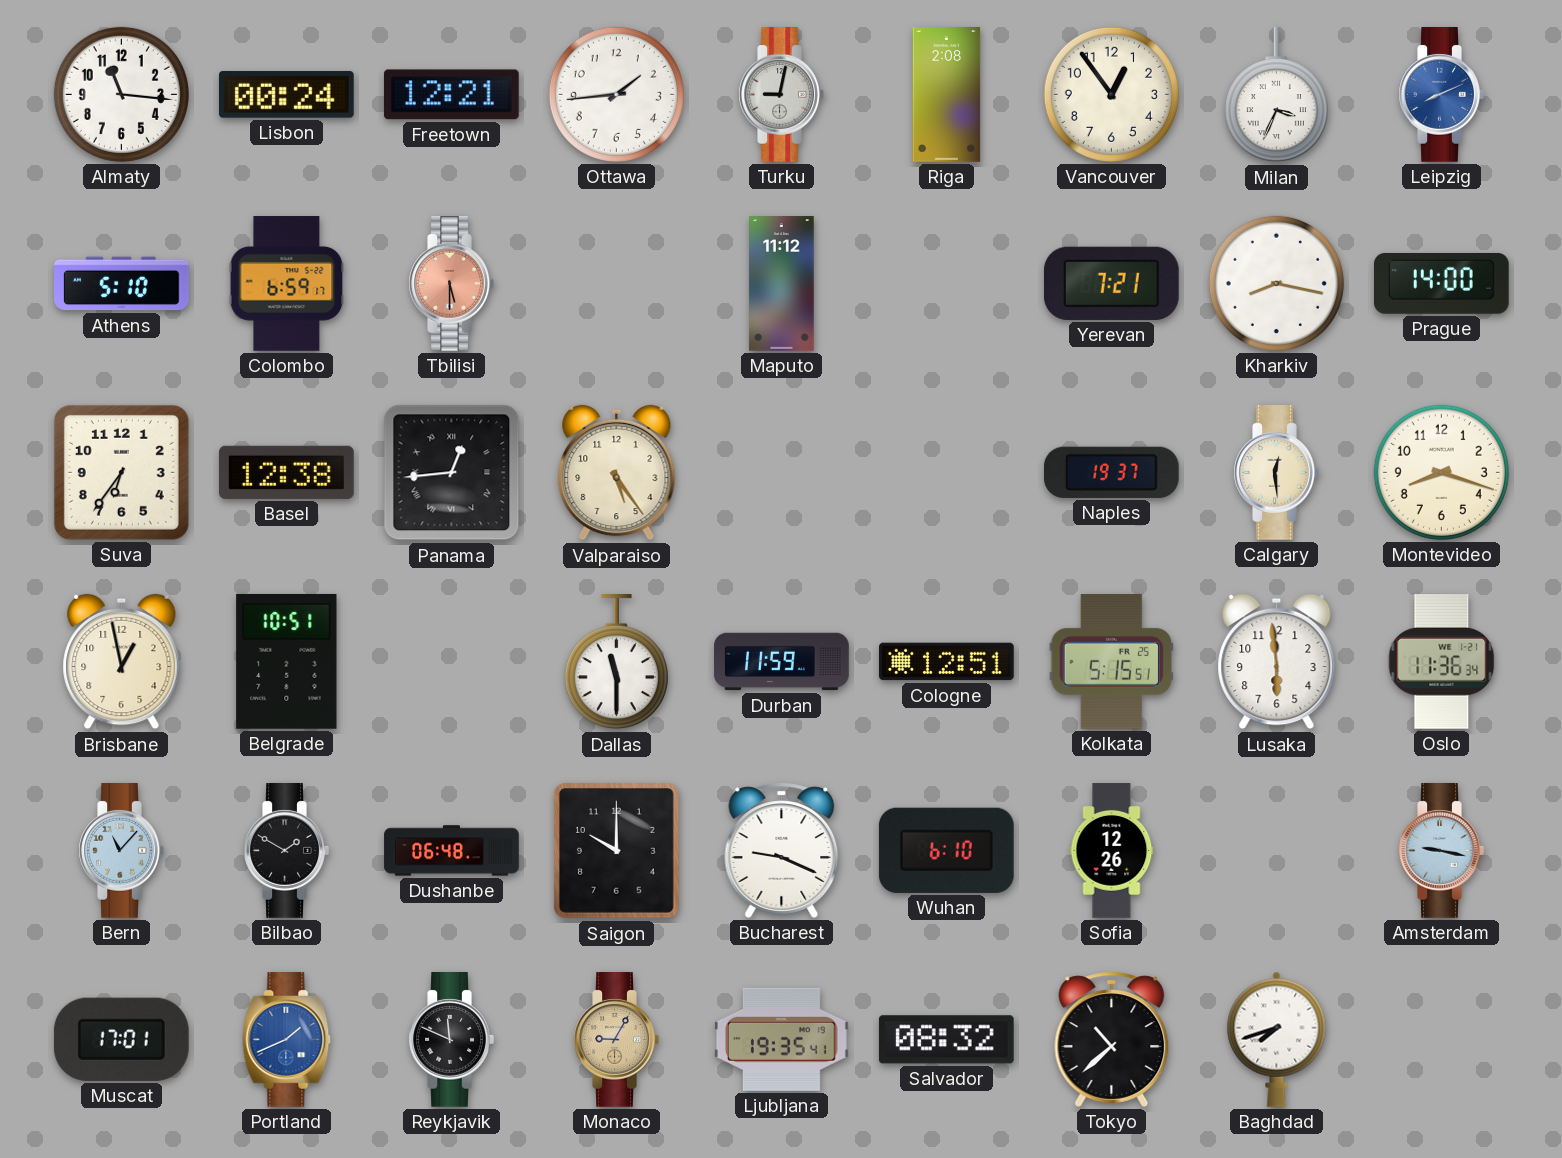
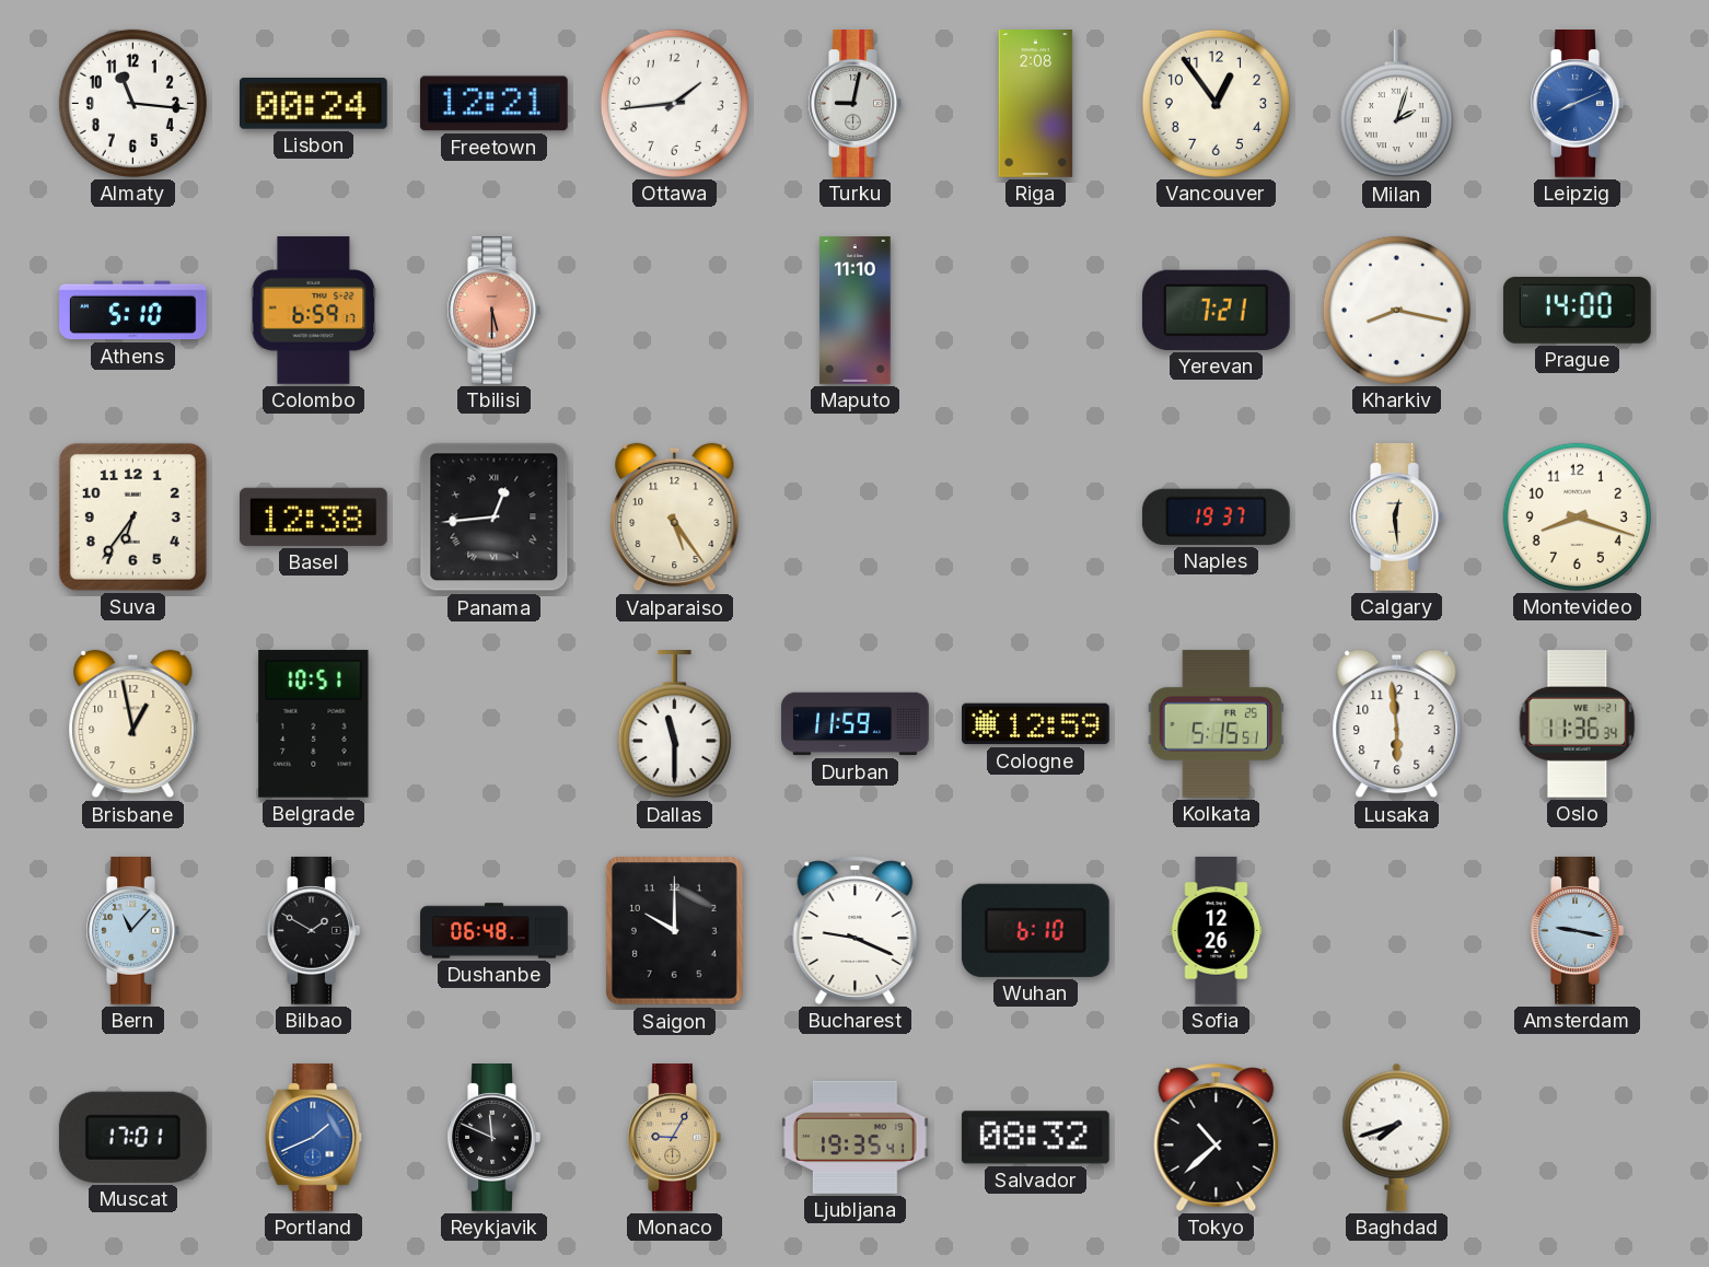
Milan: 3:34 -> 2:03 (1396, 105)
Maputo: 11:12 -> 11:10 (856, 311)
Cologne: 12:51 -> 12:59 (1036, 724)
